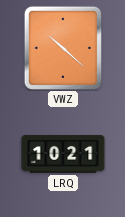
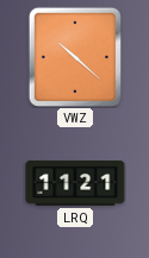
LRQ: 10:21 -> 11:21 (75, 183)
